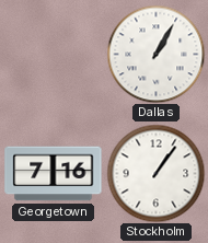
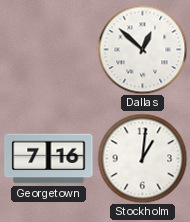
Dallas: 1:05 -> 12:52 (142, 49)
Stockholm: 1:06 -> 1:01 (142, 158)
